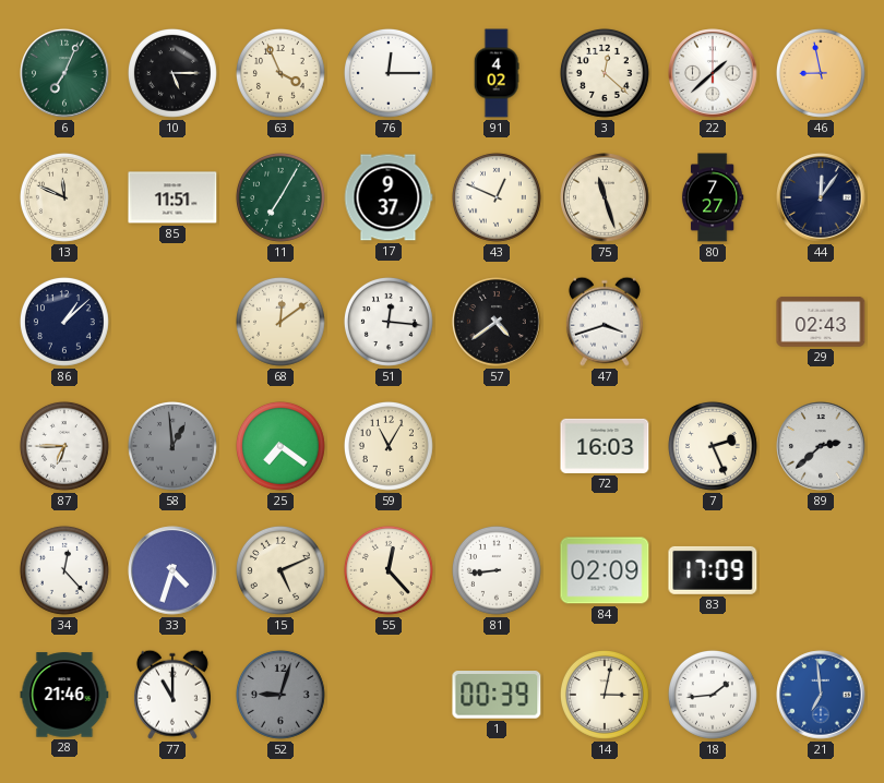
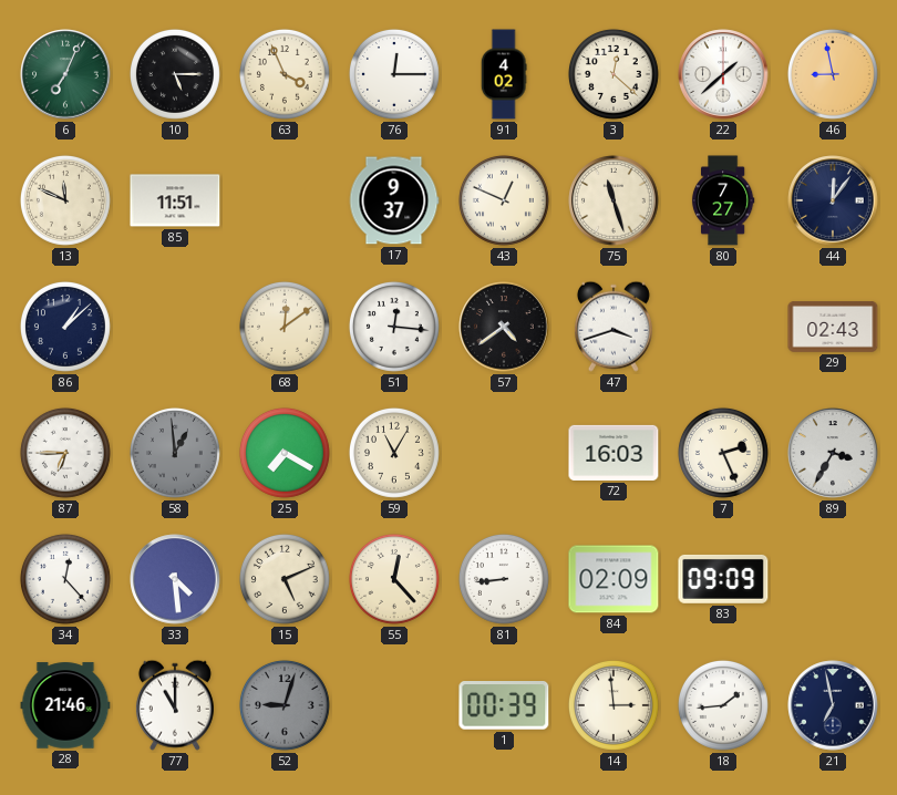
11: 7:05 -> none (280, 197)
25: 7:21 -> 7:20 (285, 453)
89: 2:38 -> 3:35 (833, 453)
33: 4:33 -> 4:29 (175, 579)
83: 17:09 -> 09:09 (723, 579)
14: 3:02 -> 2:59 (614, 705)
21: 6:59 -> 6:58 (833, 705)
21 dial: blue -> navy (833, 705)
